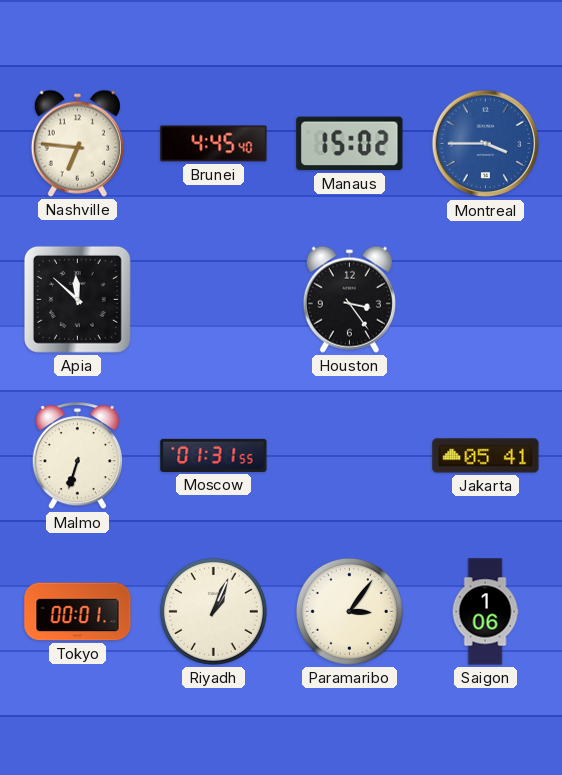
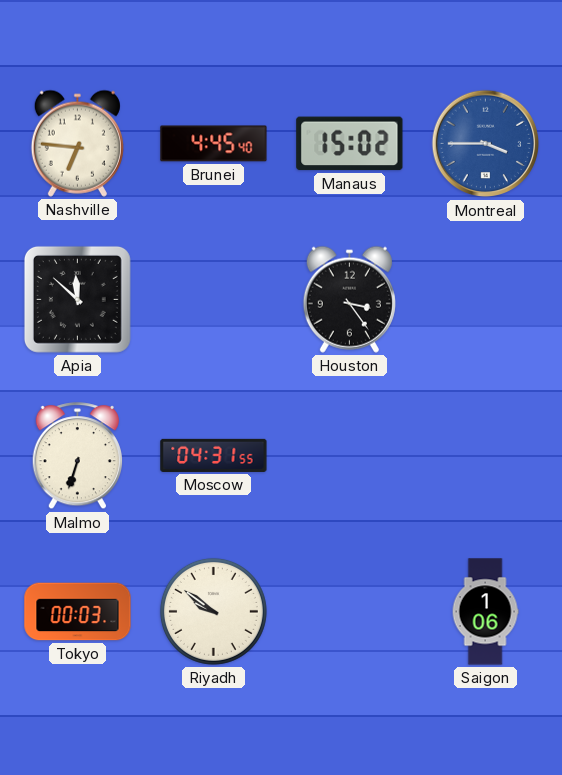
Moscow: 01:31 -> 04:31 (214, 455)
Jakarta: 05:41 -> none (486, 456)
Tokyo: 00:01 -> 00:03 (78, 612)
Riyadh: 1:04 -> 9:51 (213, 611)
Paramaribo: 3:06 -> none (349, 611)
